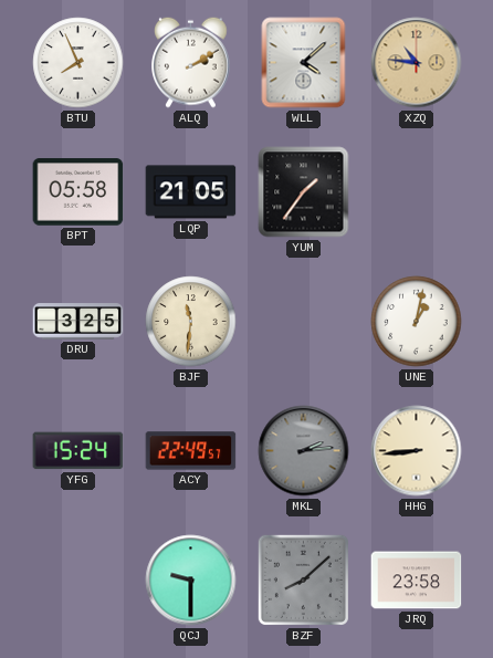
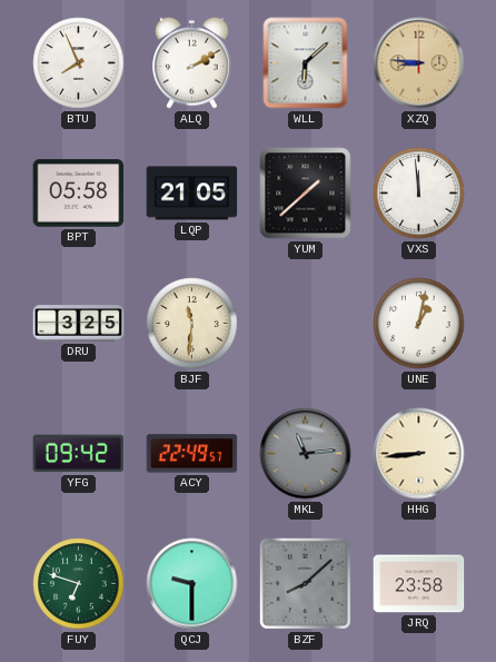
WLL: 4:08 -> 6:08 (306, 63)
XZQ: 10:46 -> 8:46 (419, 63)
YUM: 1:36 -> 1:38 (306, 194)
VXS: none -> 11:59 (419, 194)
YFG: 15:24 -> 09:42 (79, 454)
MKL: 2:14 -> 11:14 (306, 454)
FUY: none -> 6:48 (79, 584)
